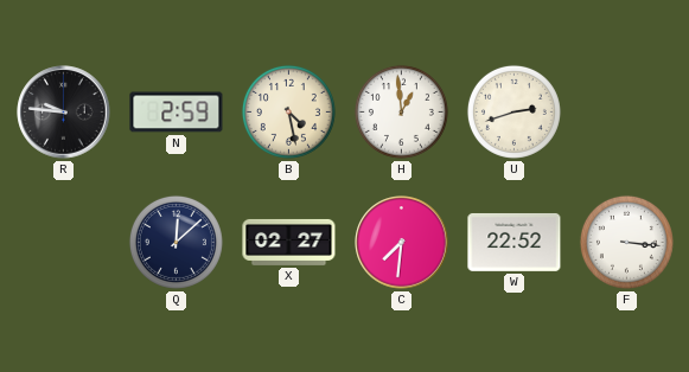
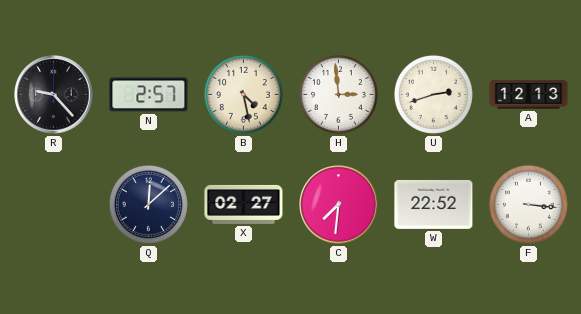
R: 9:46 -> 9:23 (54, 95)
N: 2:59 -> 2:57 (149, 95)
H: 12:59 -> 2:59 (338, 94)
A: none -> 12:13 (529, 95)
